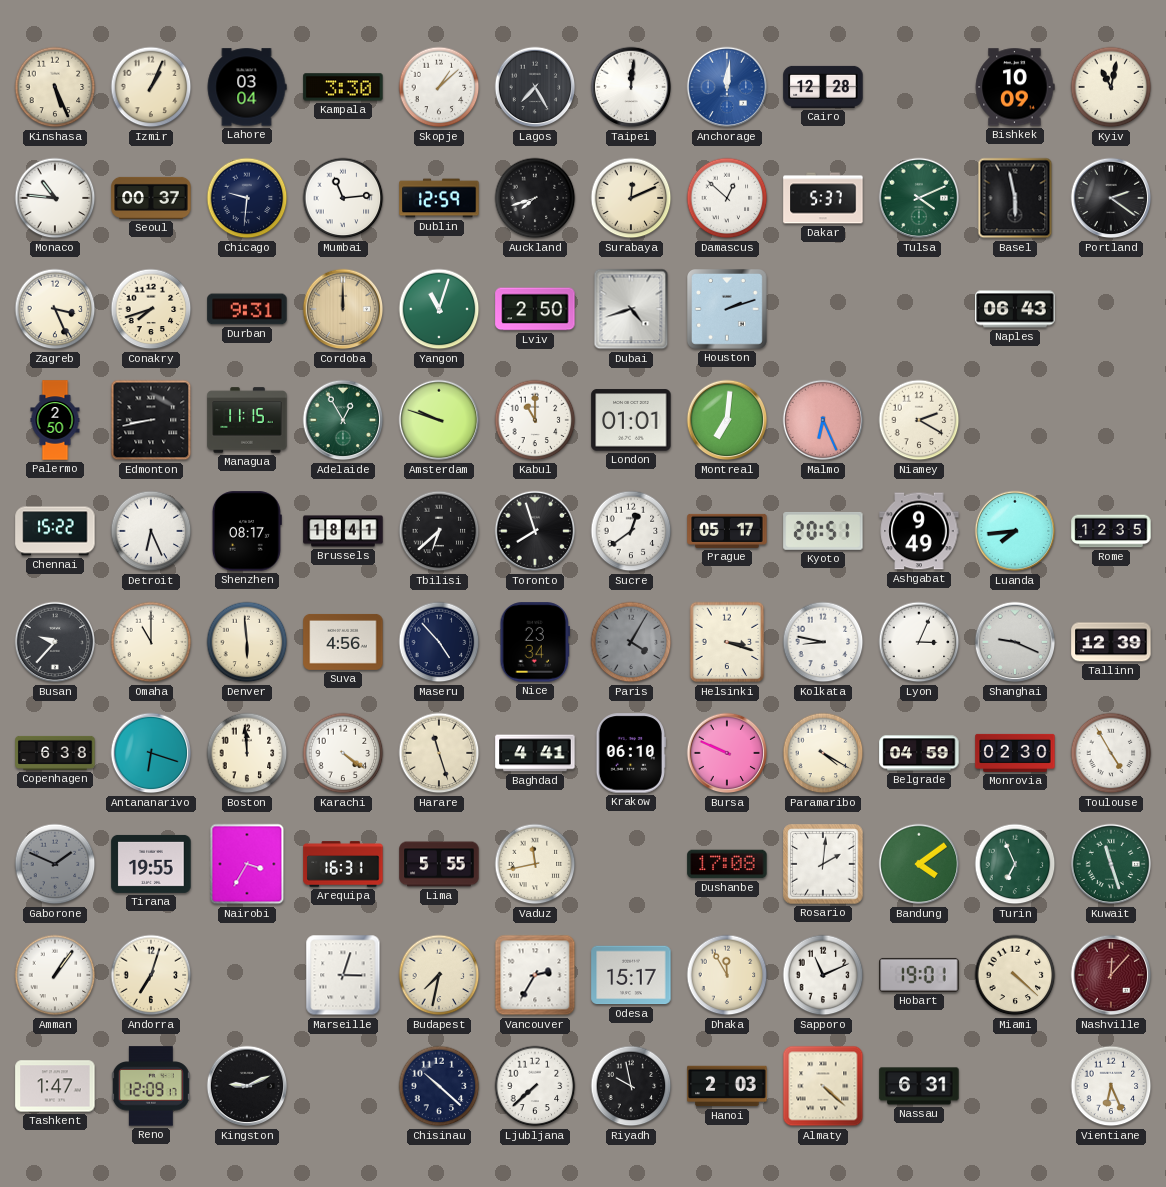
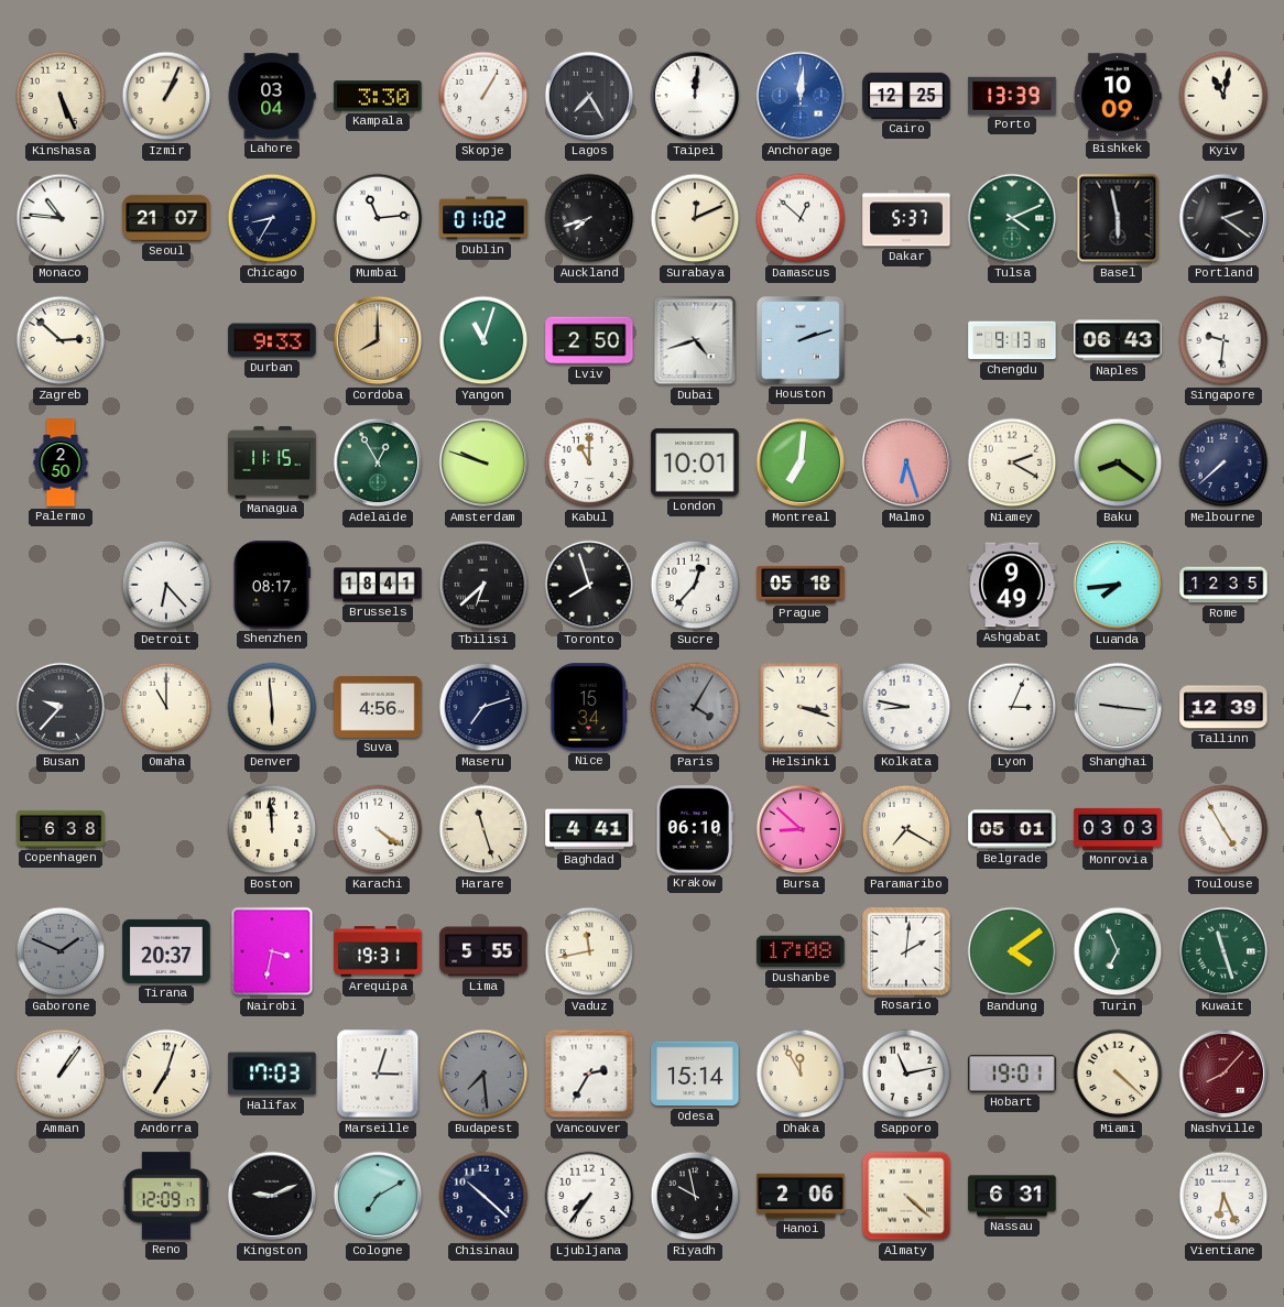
Skopje: 1:08 -> 1:05 (483, 96)
Cairo: 12:28 -> 12:25 (906, 96)
Porto: none -> 13:39 (1012, 96)
Seoul: 00:37 -> 21:07 (166, 218)
Chicago: 9:31 -> 8:35 (272, 218)
Dublin: 12:59 -> 01:02 (483, 218)
Zagreb: 3:26 -> 2:52 (61, 340)
Conakry: 7:42 -> none (151, 309)
Durban: 9:31 -> 9:33 (272, 340)
Cordoba: 12:00 -> 8:00 (378, 340)
Chengdu: none -> 9:13 (1012, 340)
Singapore: none -> 9:31 (1223, 340)
Edmonton: 8:43 -> none (151, 420)
London: 01:01 -> 10:01 (695, 462)
Malmo: 6:26 -> 6:27 (906, 462)
Baku: none -> 8:21 (1118, 462)
Melbourne: none -> 7:38 (1223, 462)
Chennai: 15:22 -> none (55, 531)
Detroit: 6:26 -> 6:23 (166, 585)
Sucre: 12:39 -> 12:37 (695, 585)
Prague: 05:17 -> 05:18 (801, 585)
Kyoto: 20:51 -> none (823, 531)
Maseru: 4:53 -> 7:12 (483, 707)
Nice: 23:34 -> 15:34 (588, 707)
Shanghai: 9:19 -> 9:16 (1118, 707)
Antananarivo: 6:18 -> none (151, 753)
Bursa: 9:49 -> 8:52 (801, 829)
Paramaribo: 4:20 -> 7:20 (906, 829)
Belgrade: 04:59 -> 05:01 (1012, 829)
Monrovia: 02:30 -> 03:03 (1118, 829)
Tirana: 19:55 -> 20:37 (166, 951)
Nairobi: 3:35 -> 3:32 (272, 951)
Arequipa: 16:31 -> 19:31 (378, 951)
Halifax: none -> 17:03 (272, 1074)
Budapest: 7:32 -> 7:29 (483, 1074)
Budapest dial: cream -> grey (483, 1074)
Odesa: 15:17 -> 15:14 (695, 1074)
Sapporo: 11:11 -> 11:13 (906, 1074)
Nashville: 12:07 -> 8:07 (1223, 1074)
Tashkent: 1:47 -> none (55, 1086)
Cologne: none -> 7:10 (378, 1196)
Ljubljana: 7:38 -> 7:36 (589, 1196)
Hanoi: 2:03 -> 2:06 (801, 1196)
